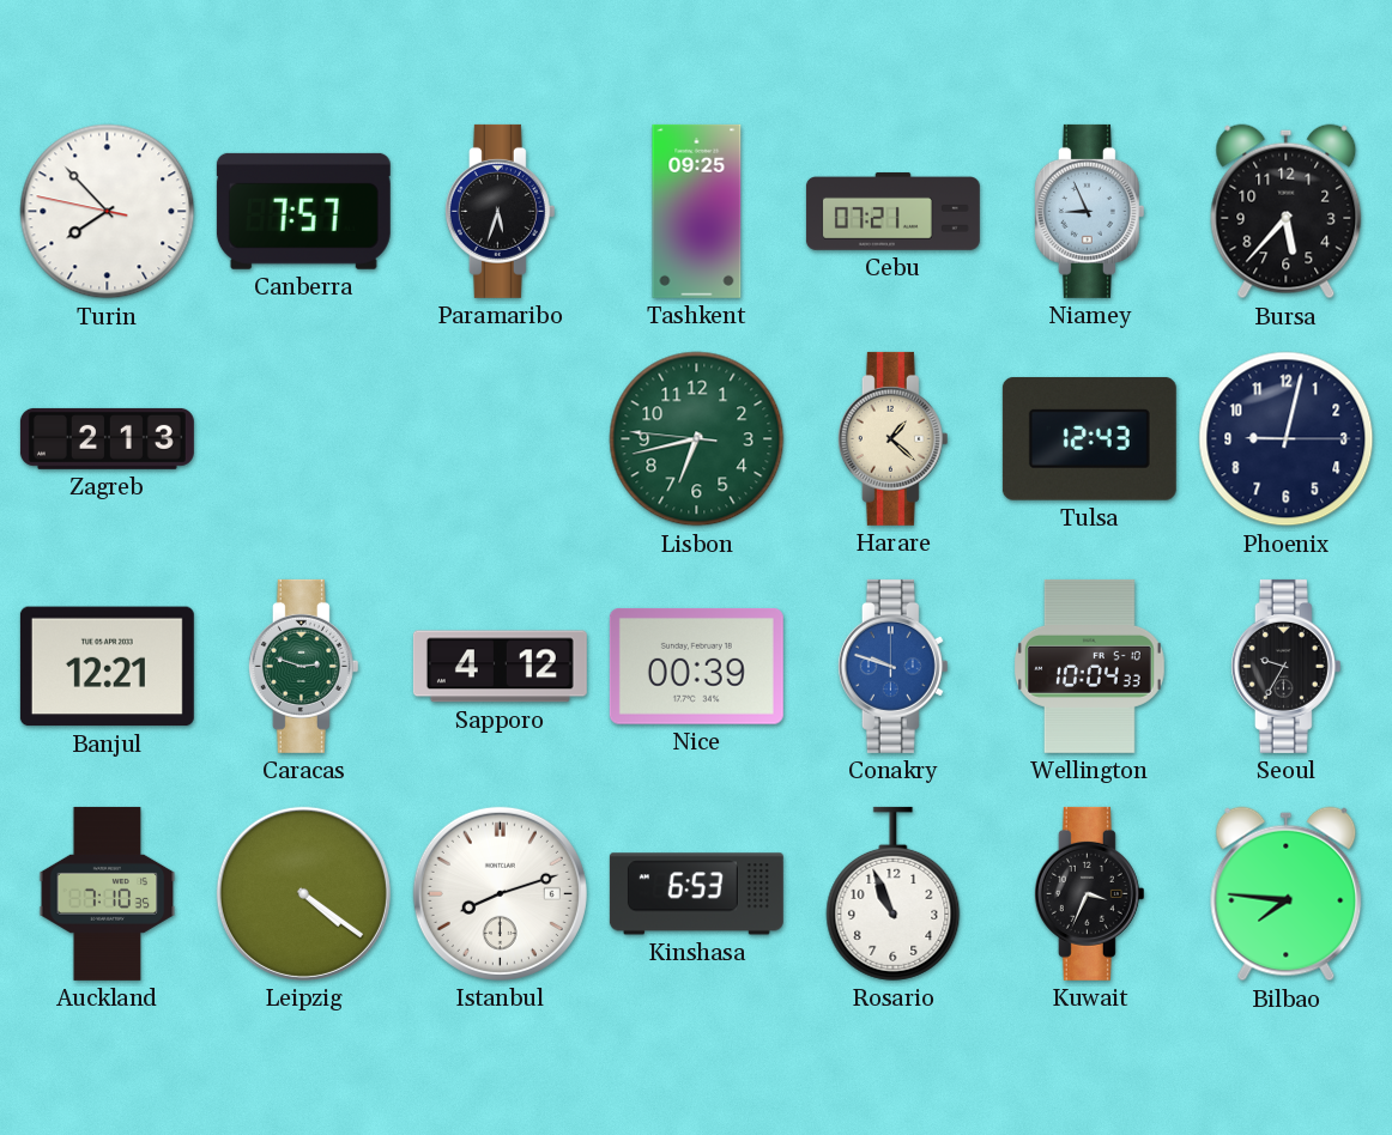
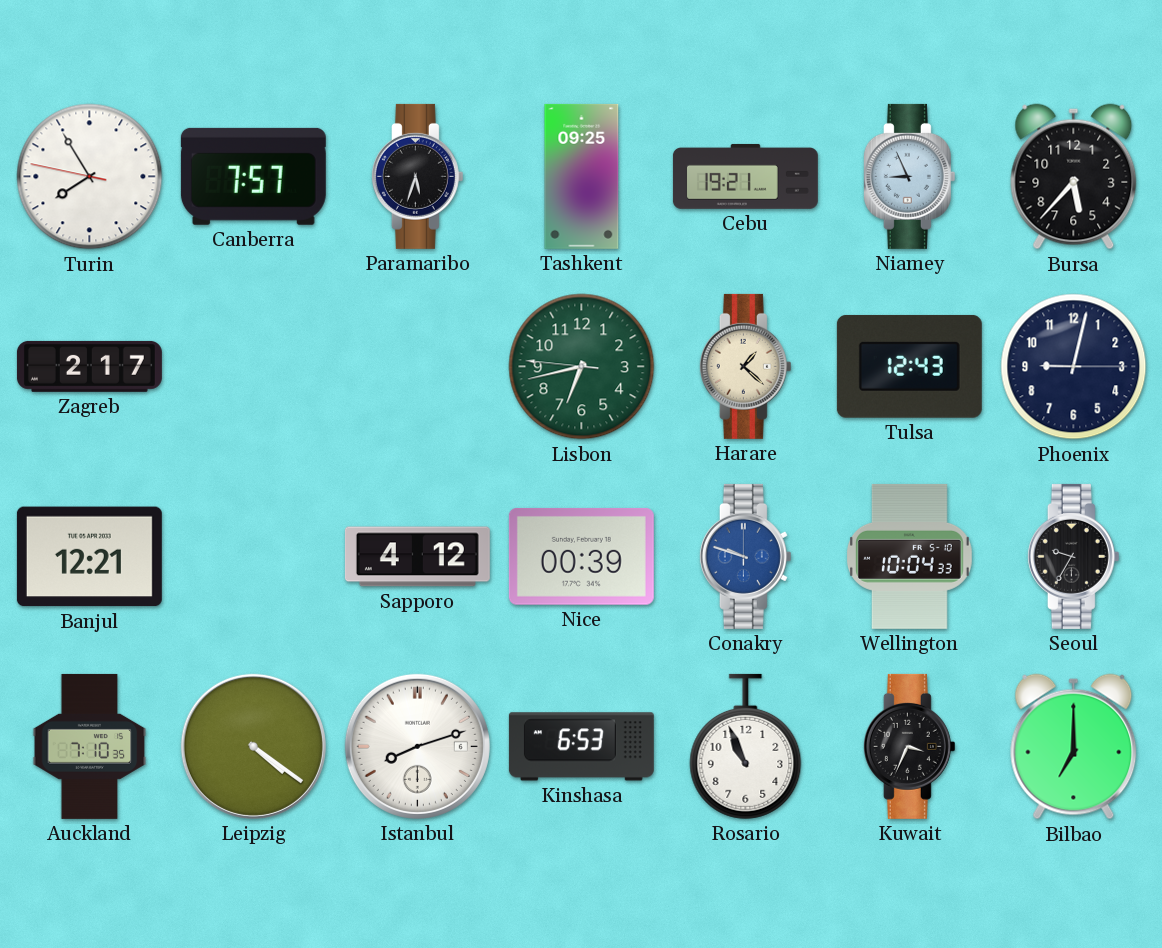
Turin: 7:52 -> 7:54 (90, 177)
Cebu: 07:21 -> 19:21 (745, 176)
Zagreb: 2:13 -> 2:17 (89, 366)
Caracas: 2:48 -> none (303, 666)
Bilbao: 7:46 -> 7:00 (1074, 747)
